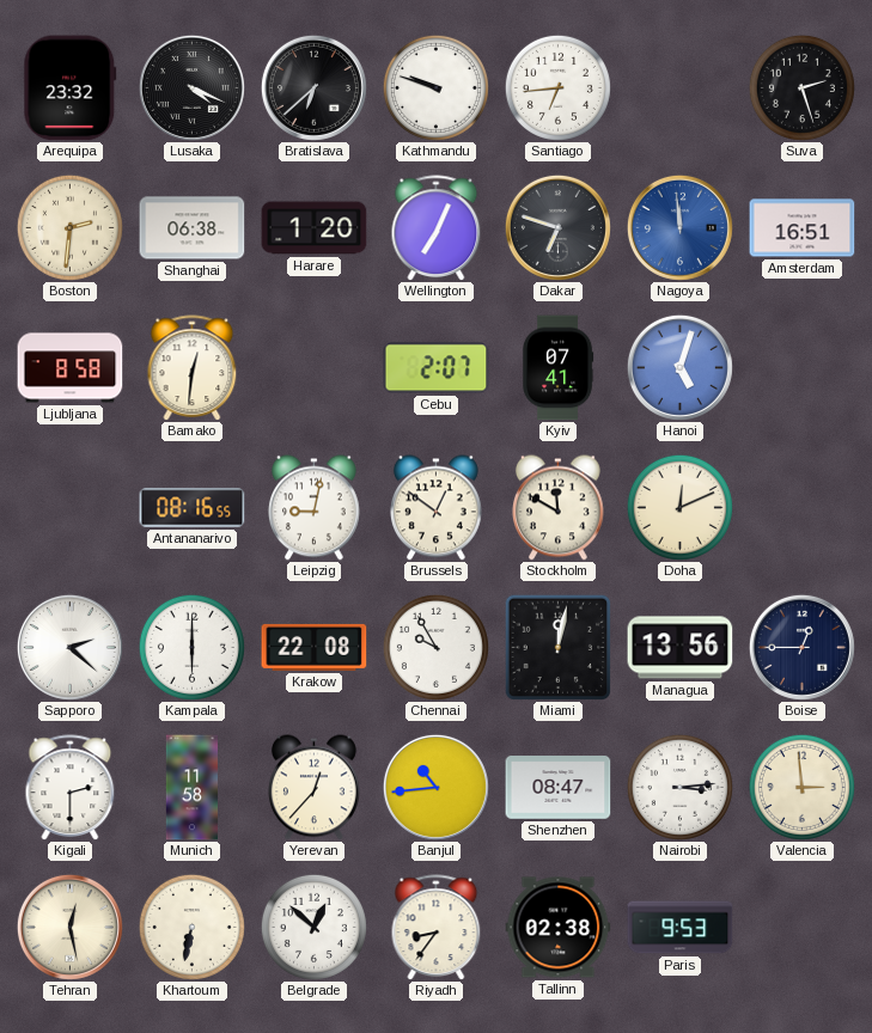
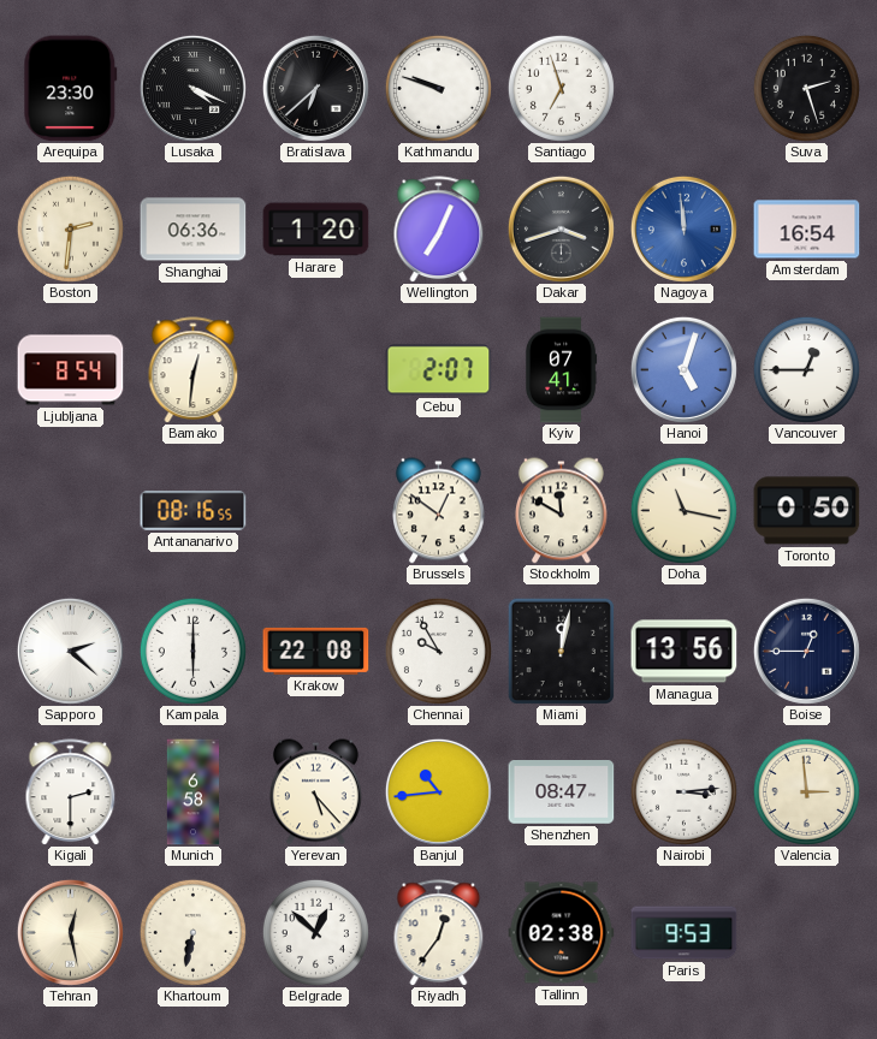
Arequipa: 23:32 -> 23:30 (71, 89)
Santiago: 6:44 -> 6:57 (561, 88)
Shanghai: 06:38 -> 06:36 (194, 230)
Dakar: 6:48 -> 3:42 (561, 228)
Amsterdam: 16:51 -> 16:54 (807, 230)
Ljubljana: 8:58 -> 8:54 (71, 370)
Vancouver: none -> 12:45 (806, 369)
Leipzig: 9:02 -> none (315, 508)
Doha: 12:11 -> 11:17 (683, 510)
Toronto: none -> 0:50 (807, 511)
Munich: 11:58 -> 6:58 (192, 792)
Yerevan: 12:37 -> 5:23 (316, 792)
Riyadh: 8:36 -> 12:36 (439, 933)
